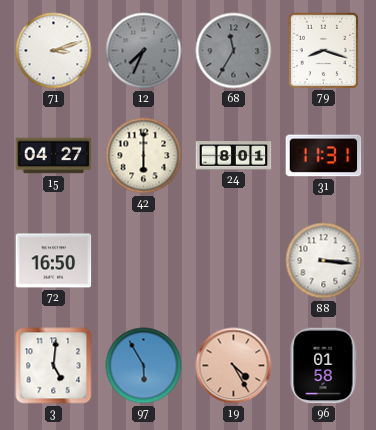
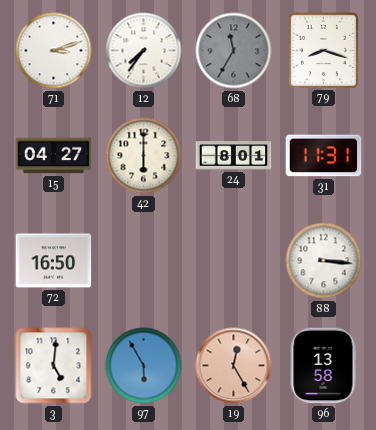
12: 7:34 -> 7:36 (144, 51)
12 dial: grey -> white (144, 51)
19: 4:25 -> 12:25 (234, 366)
96: 01:58 -> 13:58 (323, 366)
